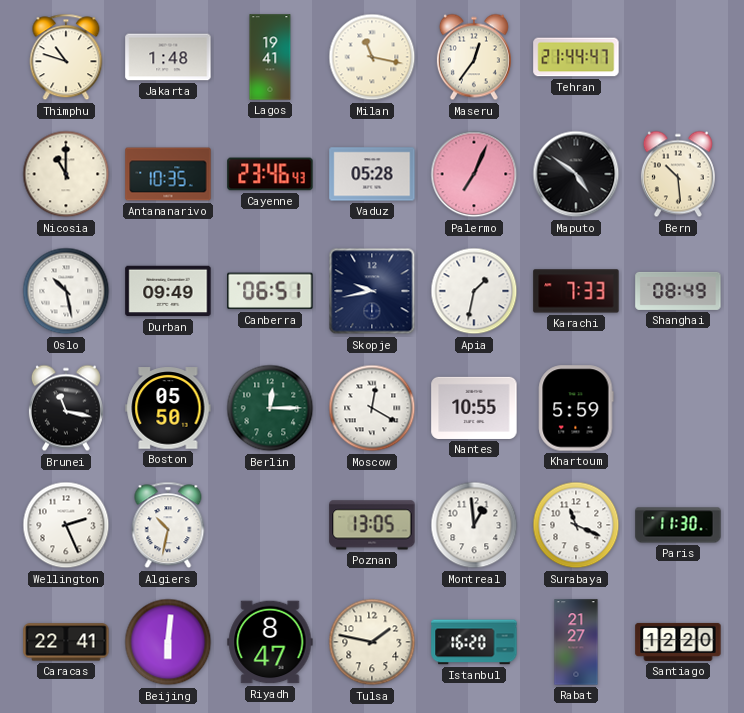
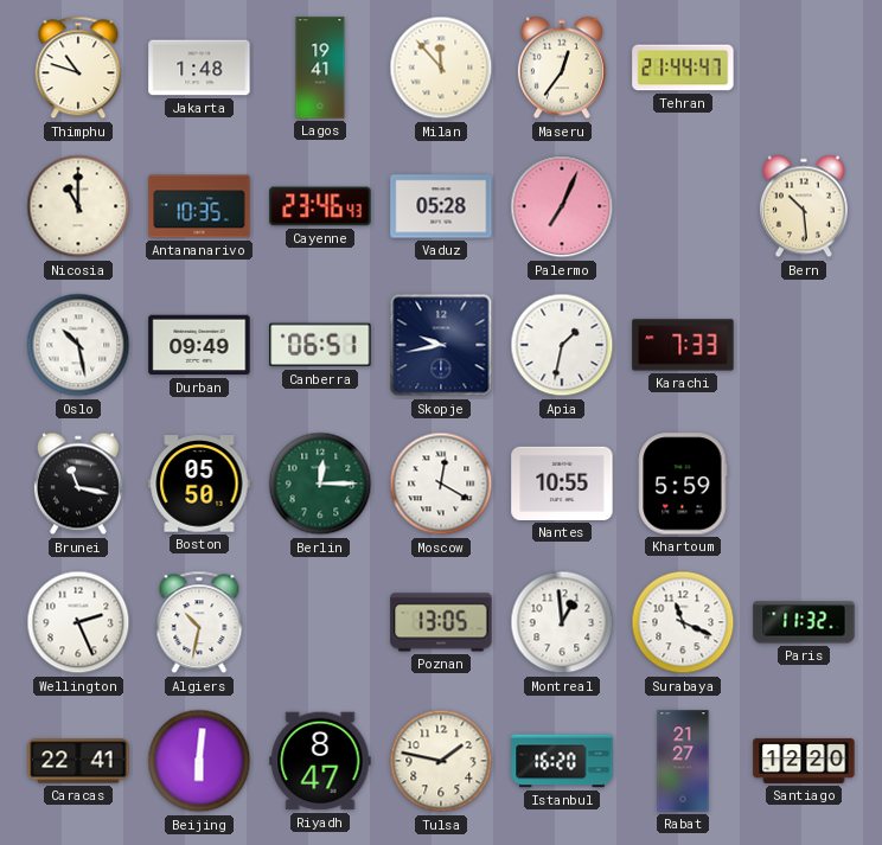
Milan: 11:17 -> 11:53 (441, 68)
Maputo: 4:51 -> none (576, 174)
Shanghai: 08:49 -> none (678, 291)
Paris: 11:30 -> 11:32 (804, 622)
